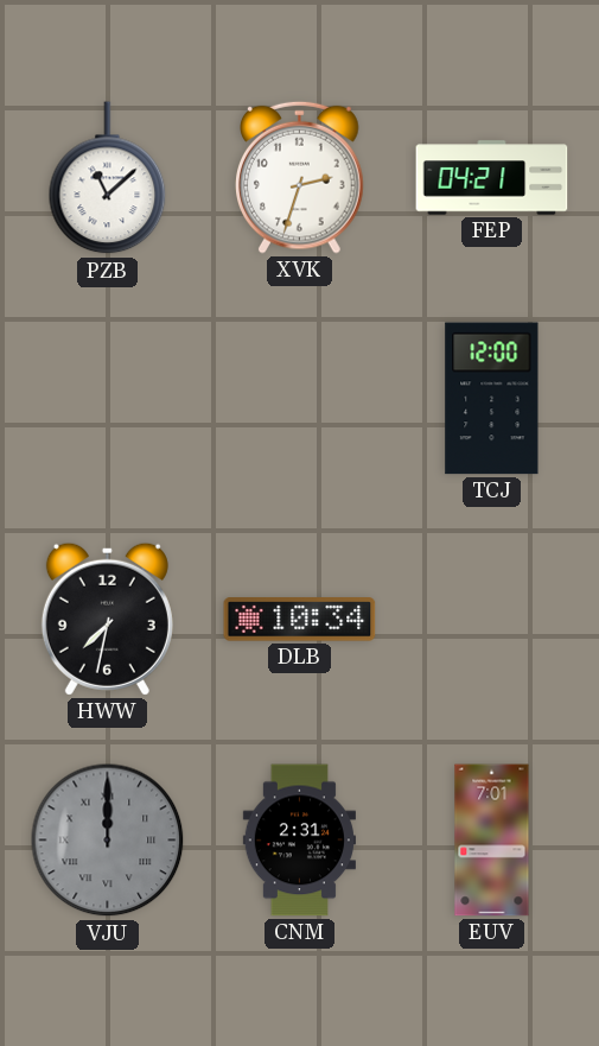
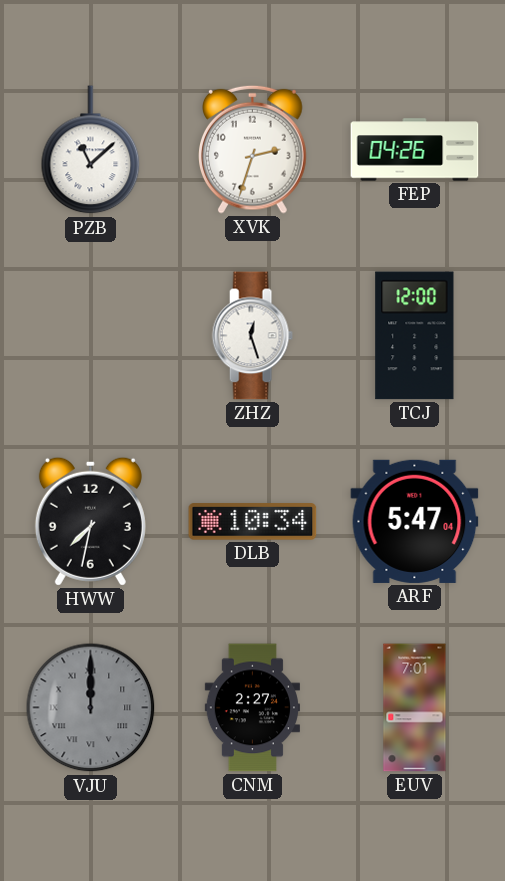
FEP: 04:21 -> 04:26 (415, 150)
ZHZ: none -> 12:27 (252, 336)
ARF: none -> 5:47 (415, 521)
CNM: 2:31 -> 2:27 (252, 708)
